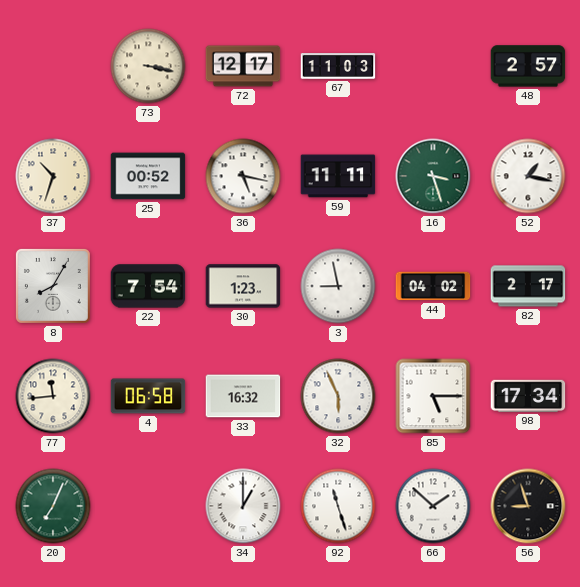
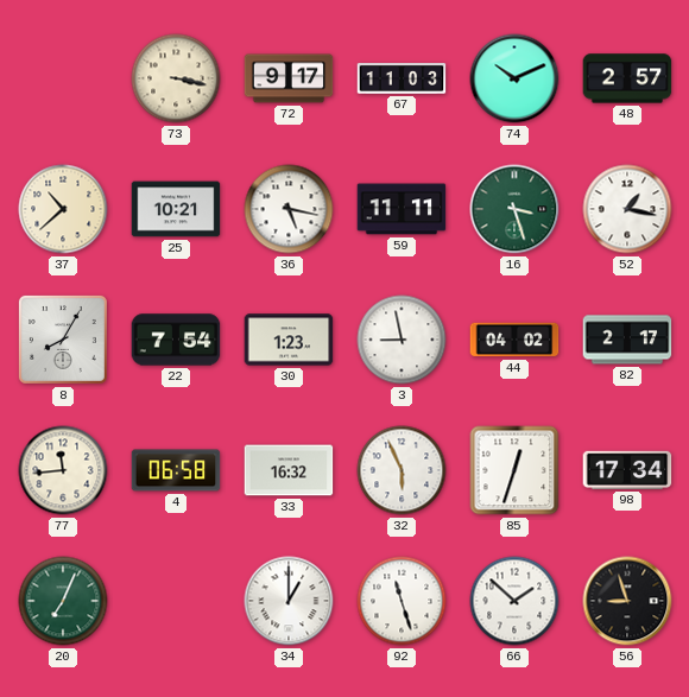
72: 12:17 -> 9:17 (289, 78)
74: none -> 10:11 (514, 78)
37: 10:33 -> 10:38 (63, 209)
25: 00:52 -> 10:21 (176, 209)
85: 5:15 -> 12:33 (514, 470)
